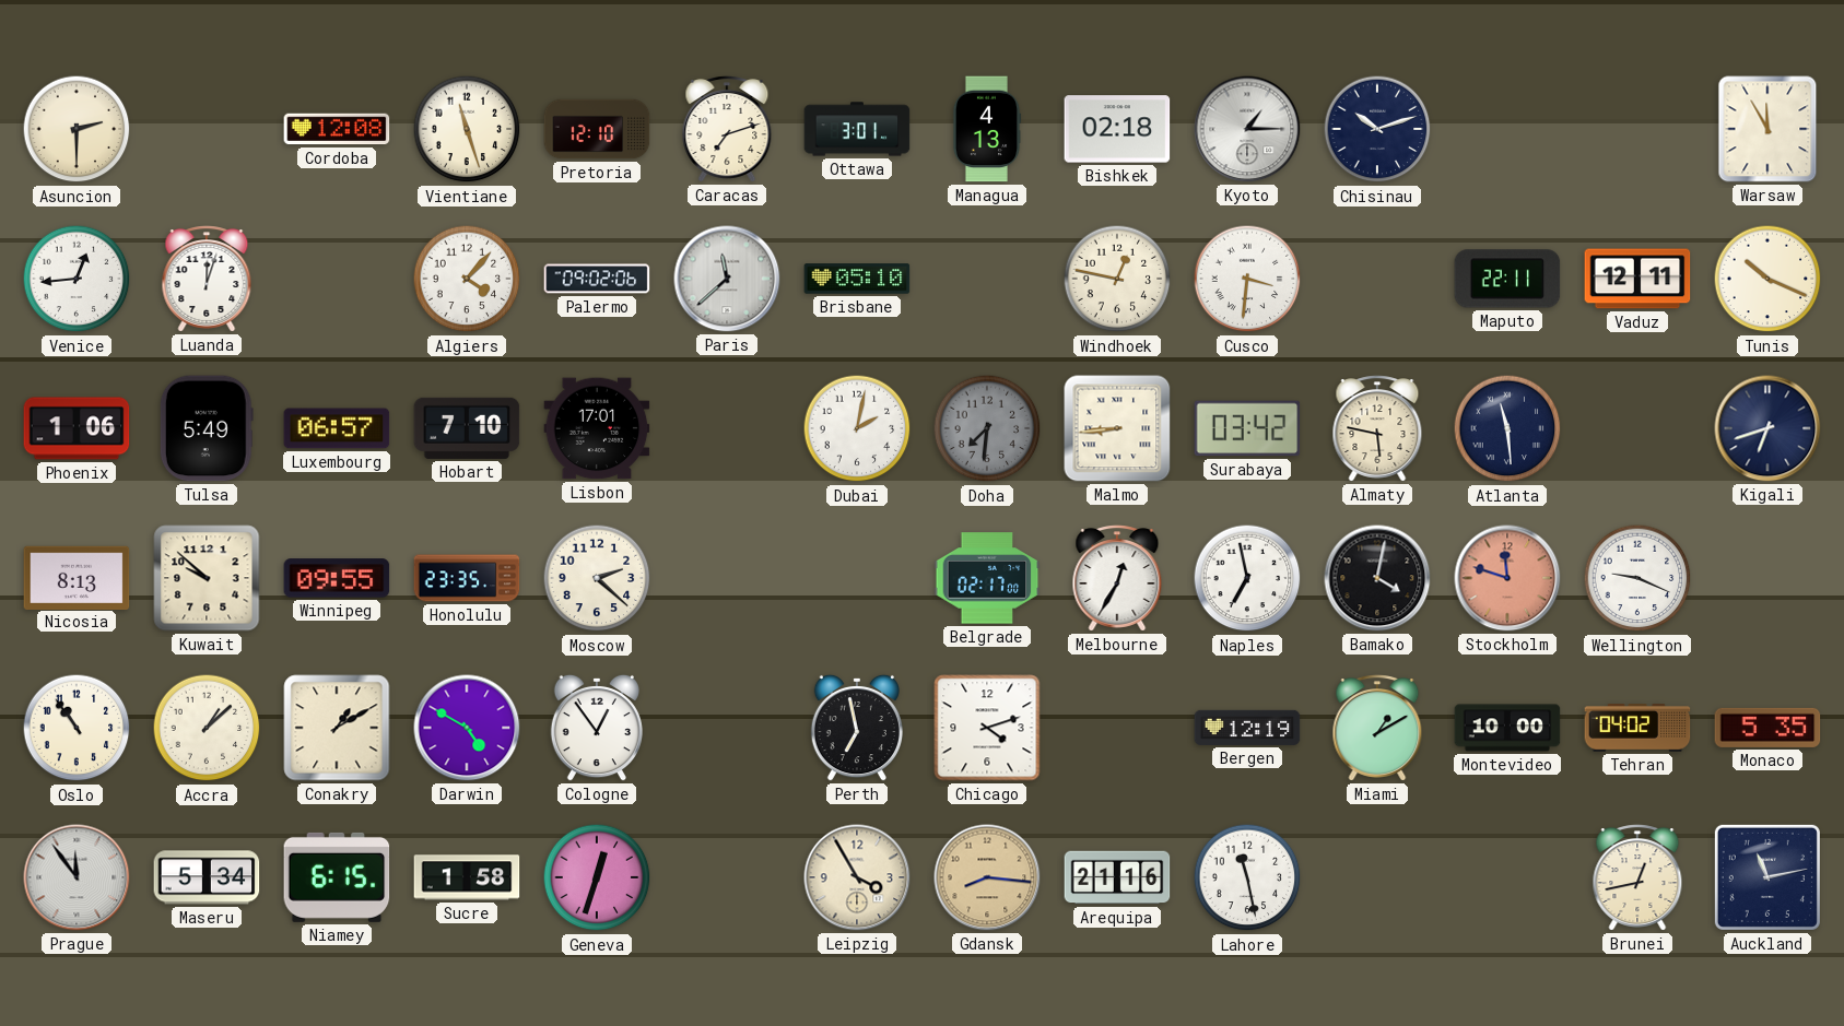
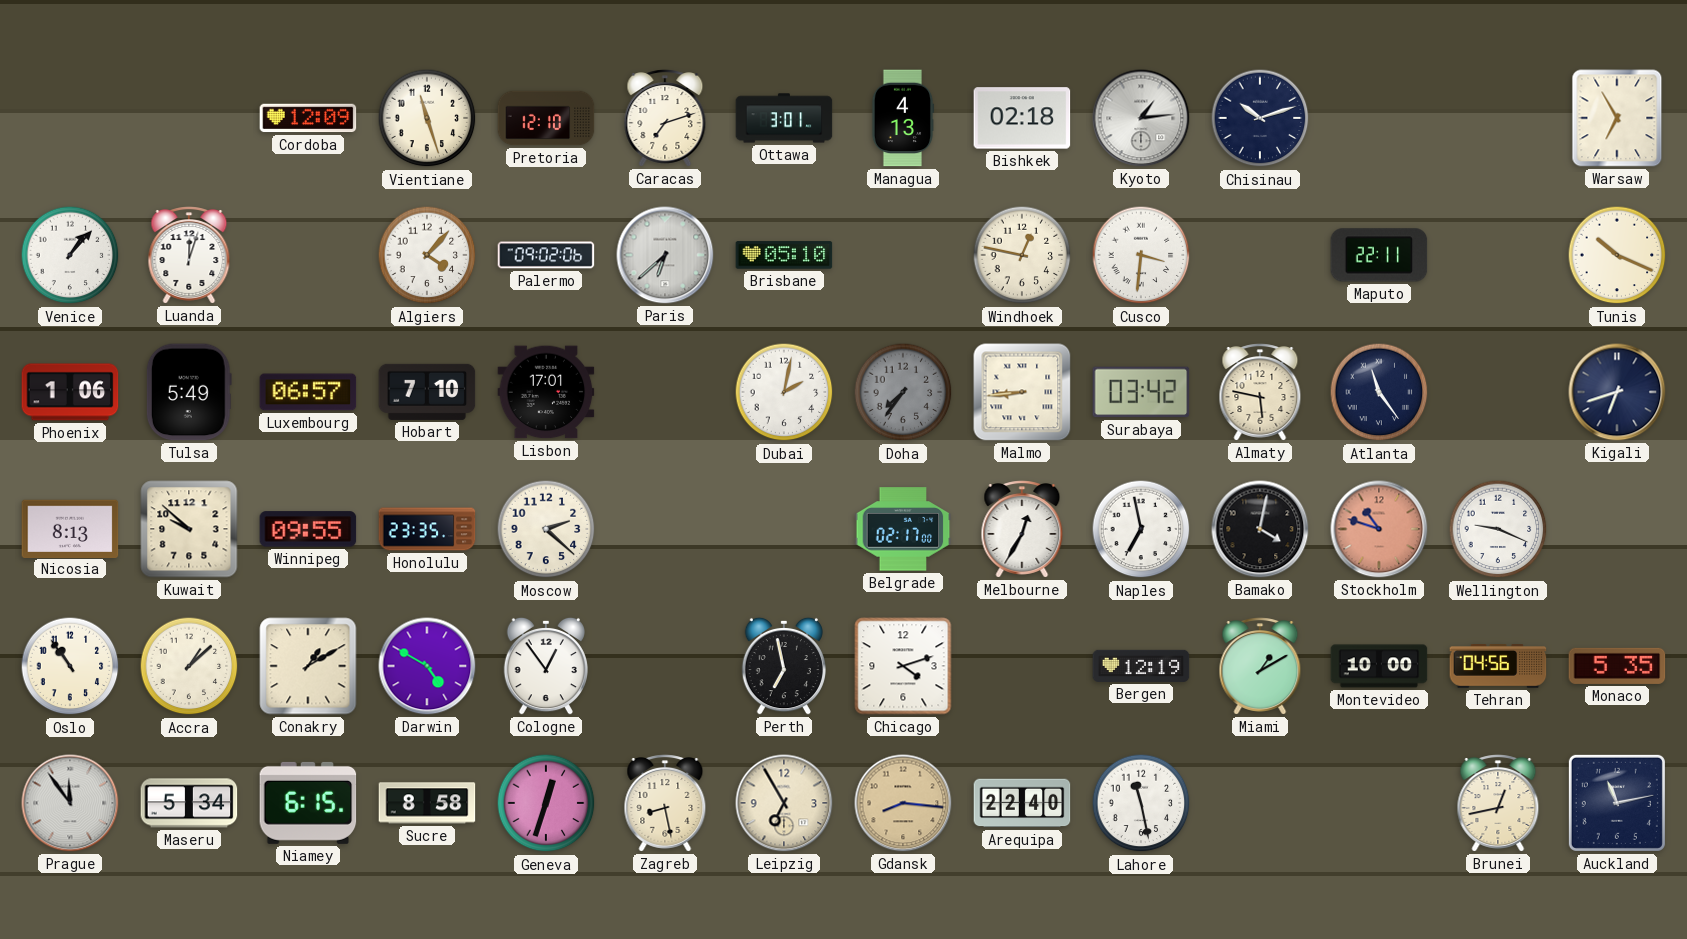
Asuncion: 2:30 -> none (77, 129)
Cordoba: 12:08 -> 12:09 (308, 118)
Kyoto: 1:15 -> 1:14 (1141, 118)
Warsaw: 11:55 -> 6:55 (1617, 118)
Venice: 12:44 -> 1:07 (70, 255)
Paris: 11:38 -> 6:38 (665, 255)
Vaduz: 12:11 -> none (1637, 279)
Doha: 7:31 -> 7:36 (903, 392)
Atlanta: 11:29 -> 11:24 (1379, 392)
Stockholm: 11:48 -> 10:48 (1379, 529)
Tehran: 04:02 -> 04:56 (1498, 667)
Sucre: 1:58 -> 8:58 (427, 803)
Zagreb: none -> 8:28 (665, 803)
Leipzig: 3:55 -> 6:55 (784, 803)
Arequipa: 21:16 -> 22:40 (1022, 803)
